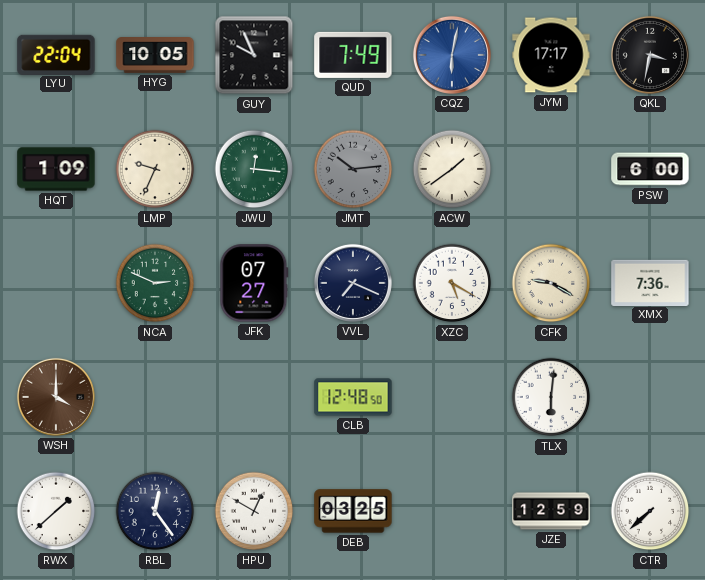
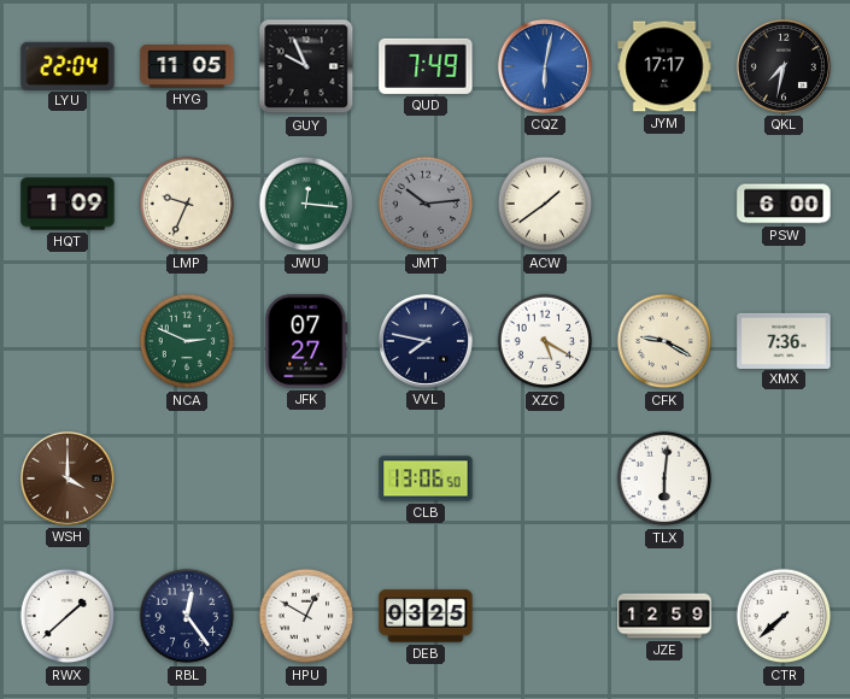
HYG: 10:05 -> 11:05 (187, 67)
QKL: 3:32 -> 7:32 (784, 66)
VVL: 7:19 -> 7:47 (426, 341)
CLB: 12:48 -> 13:06 (426, 478)
